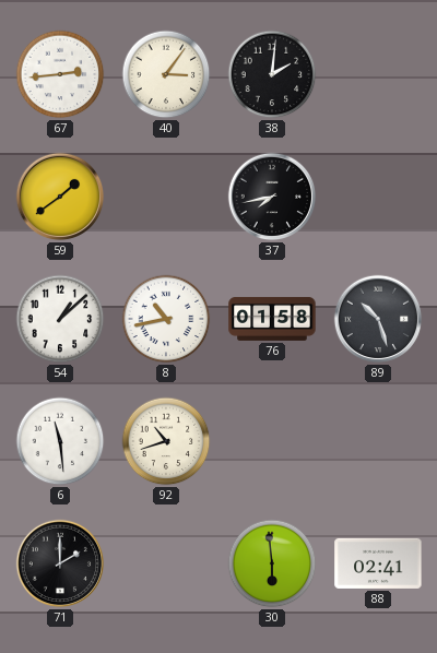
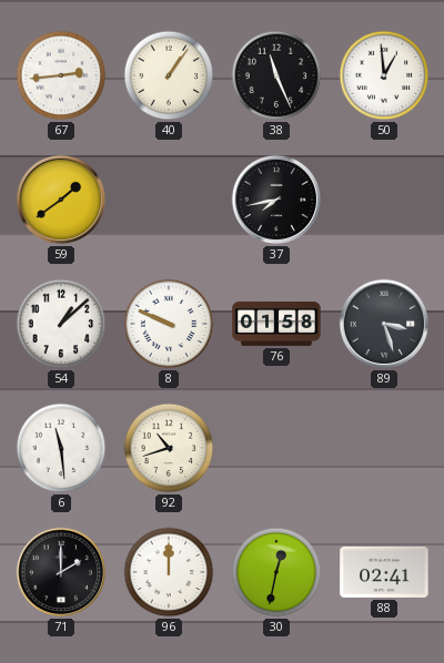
40: 3:06 -> 1:06 (169, 75)
38: 2:01 -> 11:26 (276, 75)
50: none -> 12:59 (384, 75)
8: 10:43 -> 9:49 (169, 324)
89: 10:27 -> 3:27 (384, 324)
96: none -> 12:00 (169, 572)
30: 5:59 -> 12:32 (276, 572)
